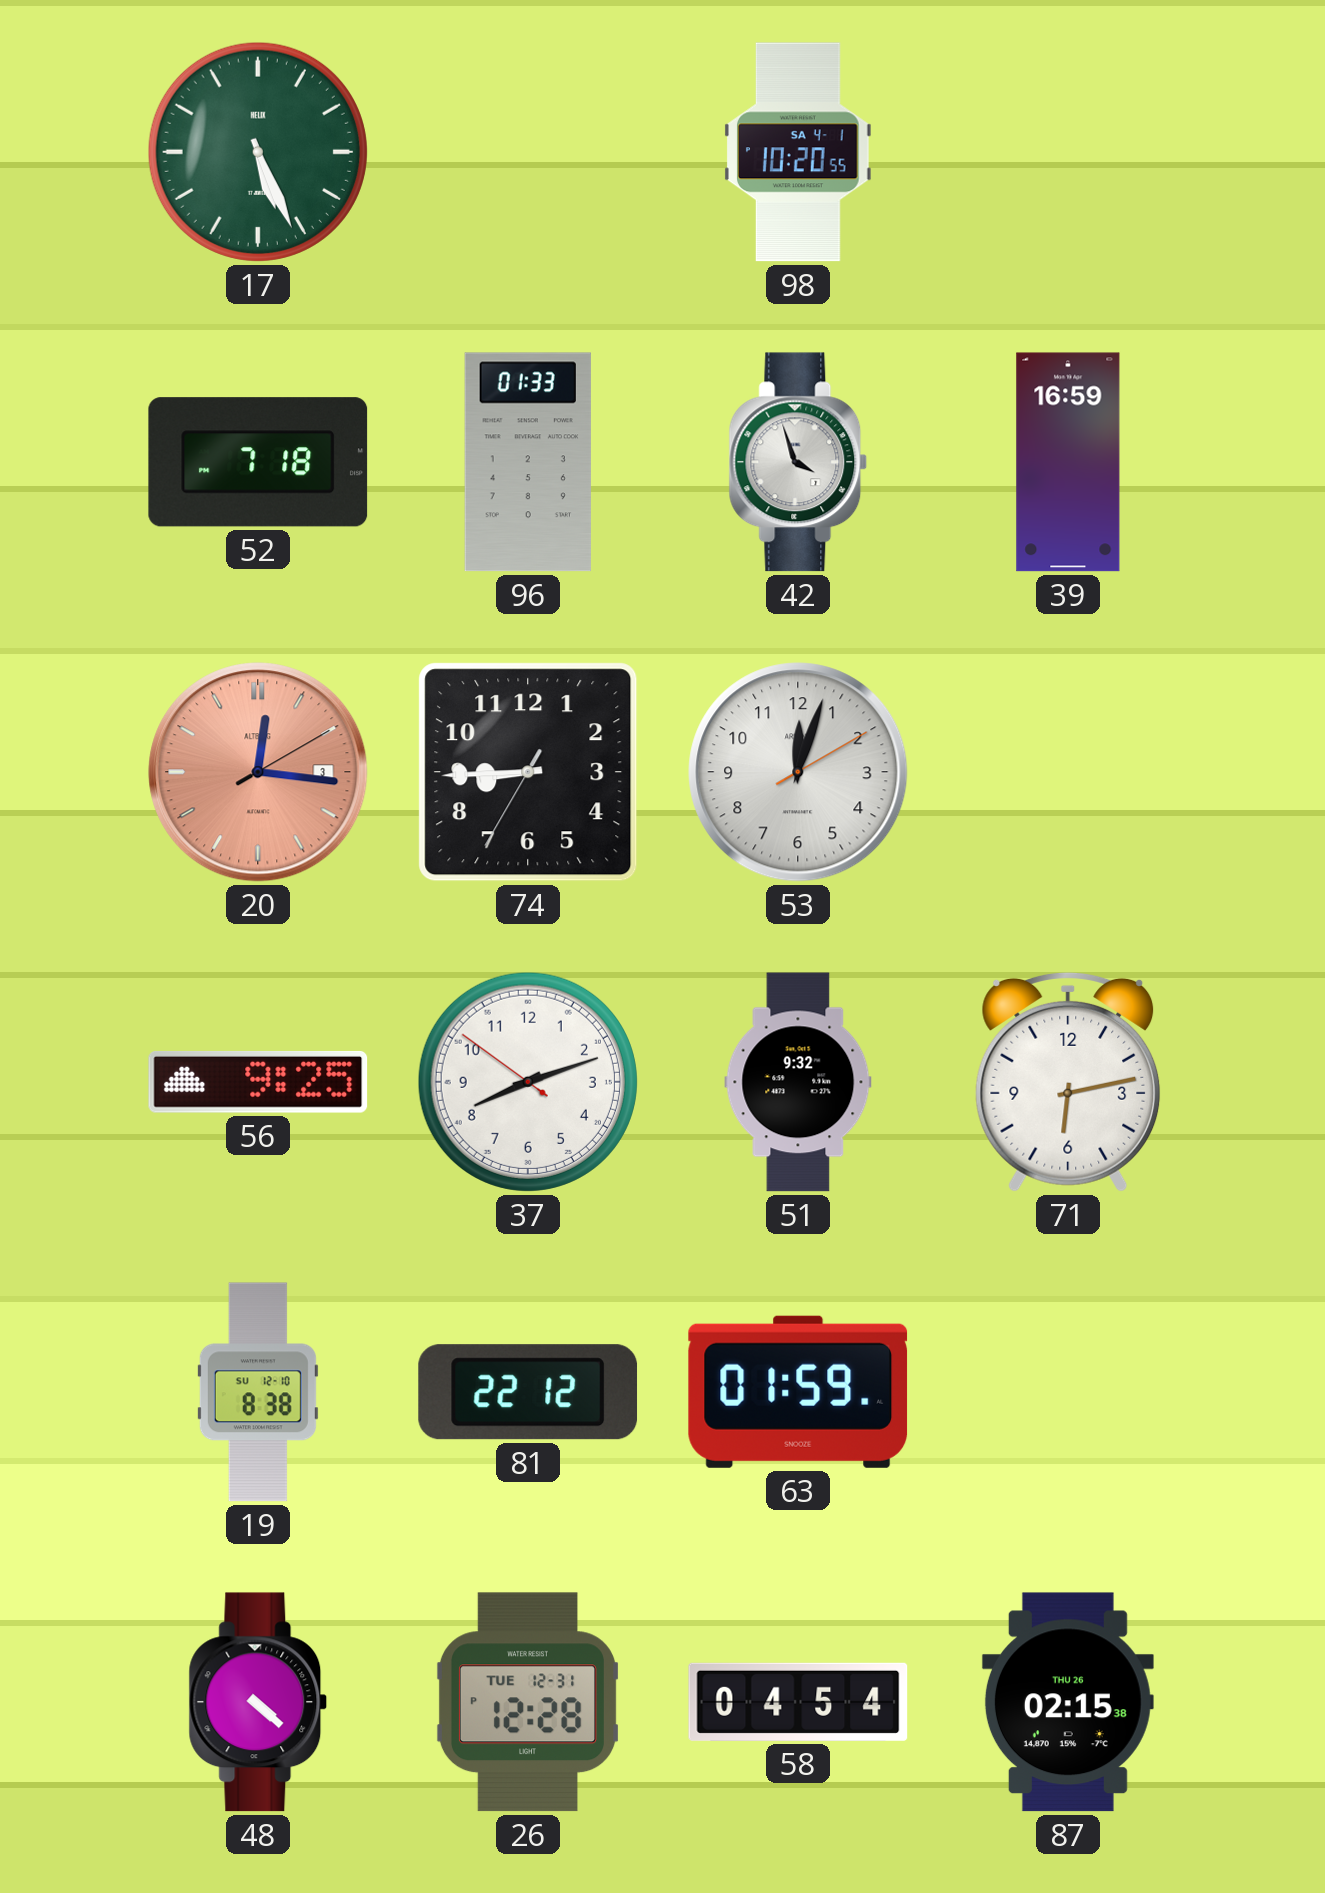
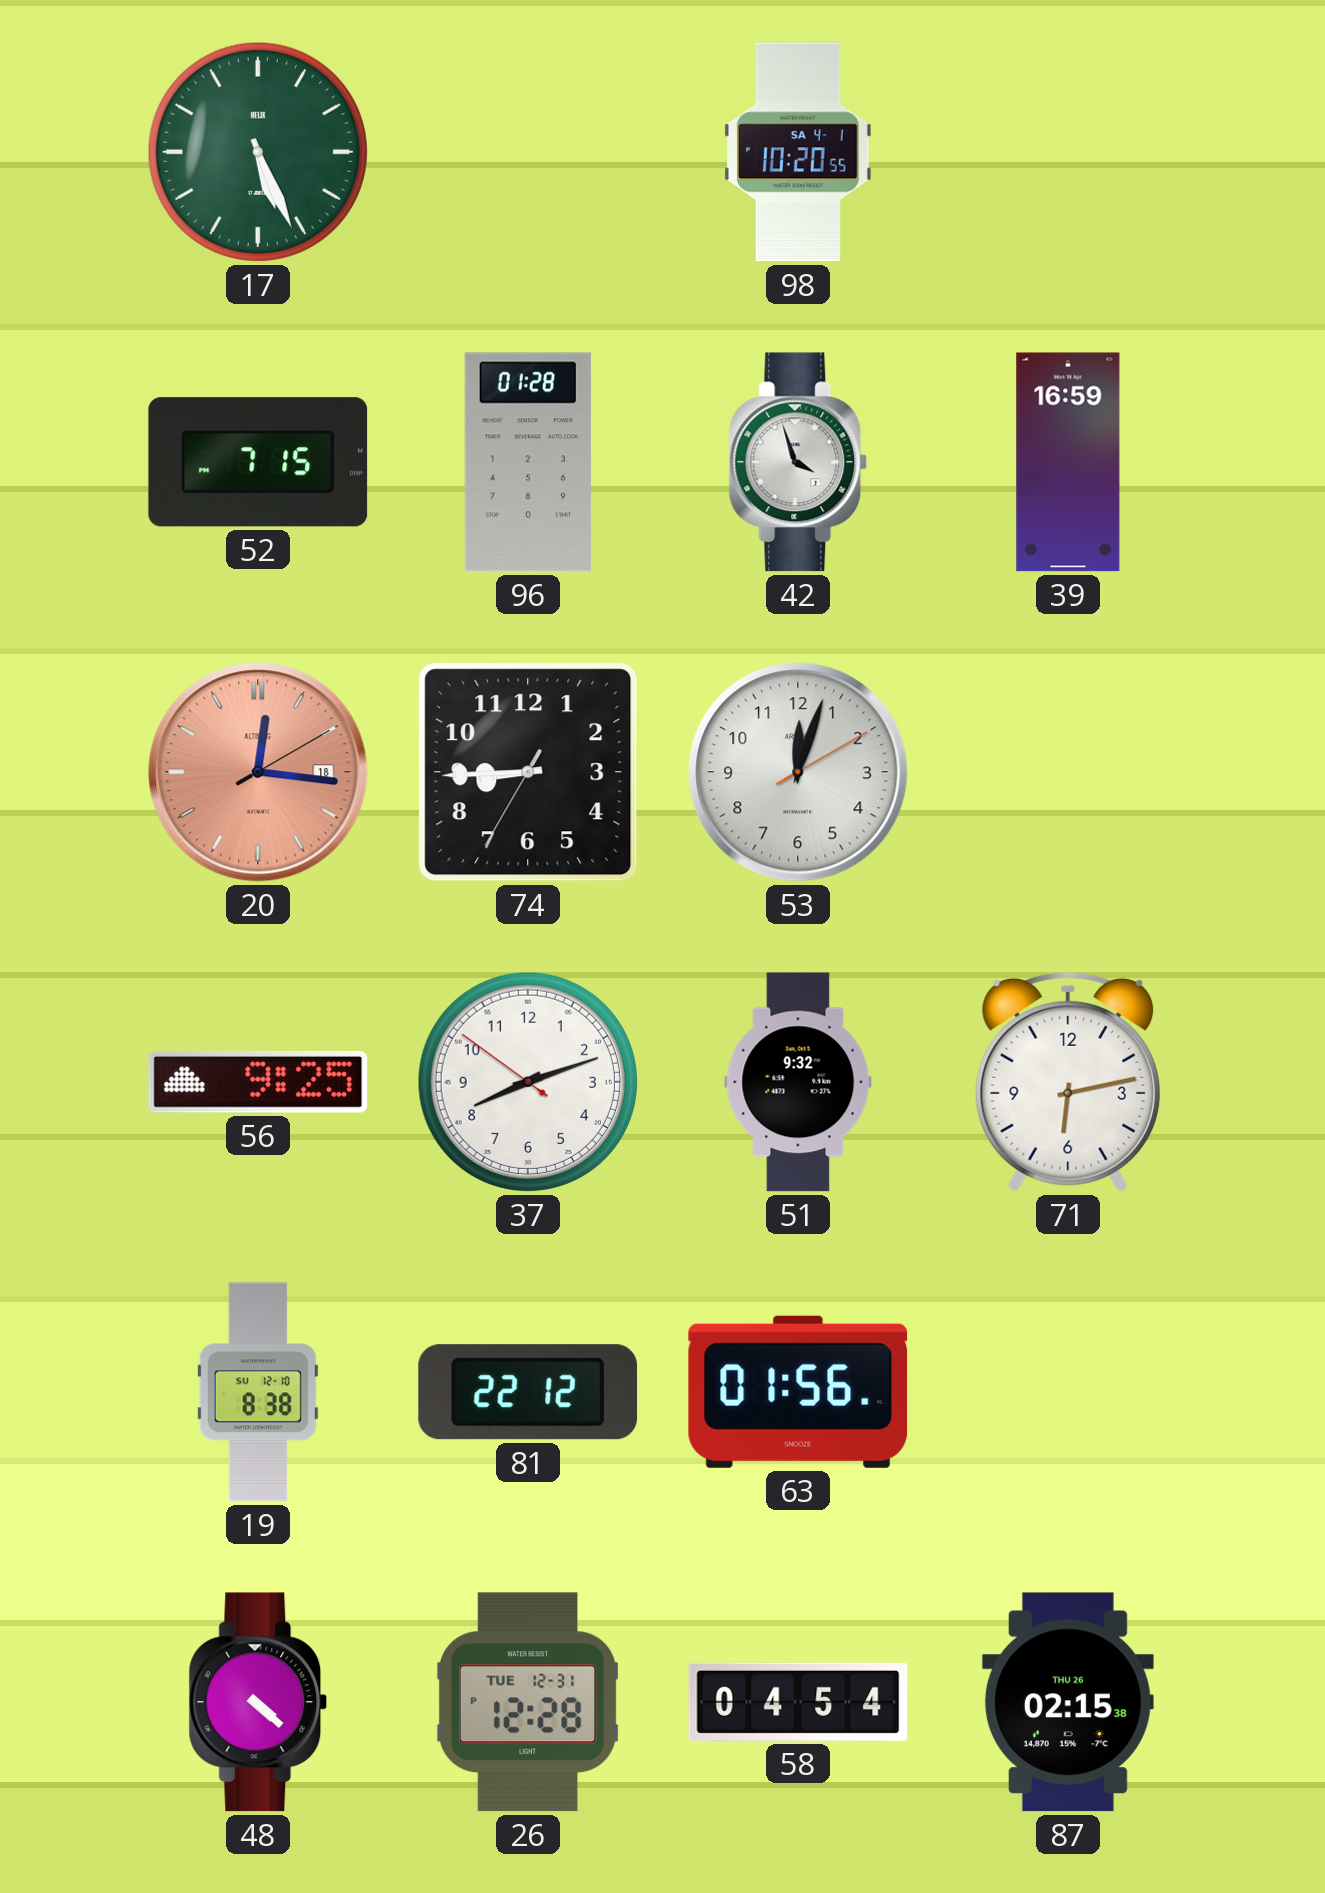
52: 7:18 -> 7:15 (258, 462)
96: 01:33 -> 01:28 (528, 462)
20 date: 3 -> 18 (258, 772)
63: 01:59 -> 01:56 (798, 1392)
